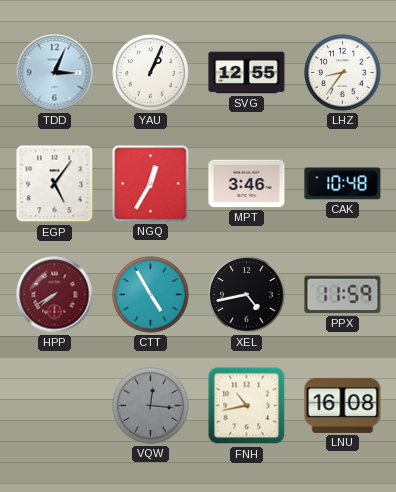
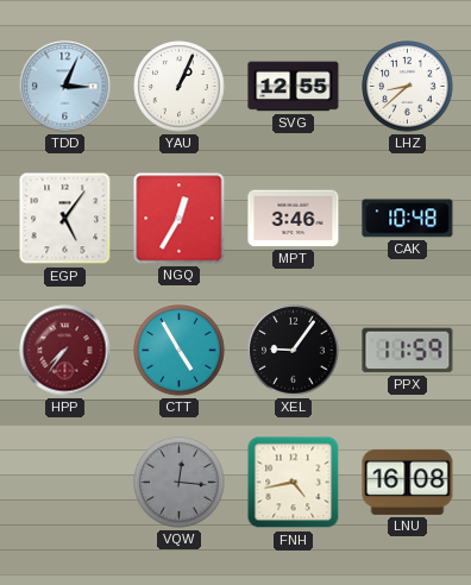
LHZ: 8:36 -> 8:38 (408, 87)
HPP: 7:40 -> 7:36 (65, 351)
XEL: 4:43 -> 9:06 (294, 351)
FNH: 10:43 -> 4:43 (294, 483)
